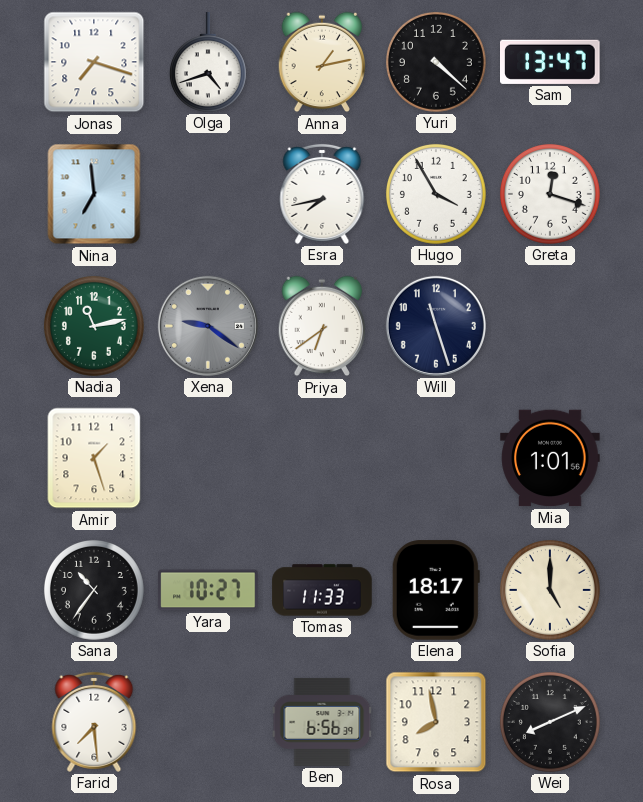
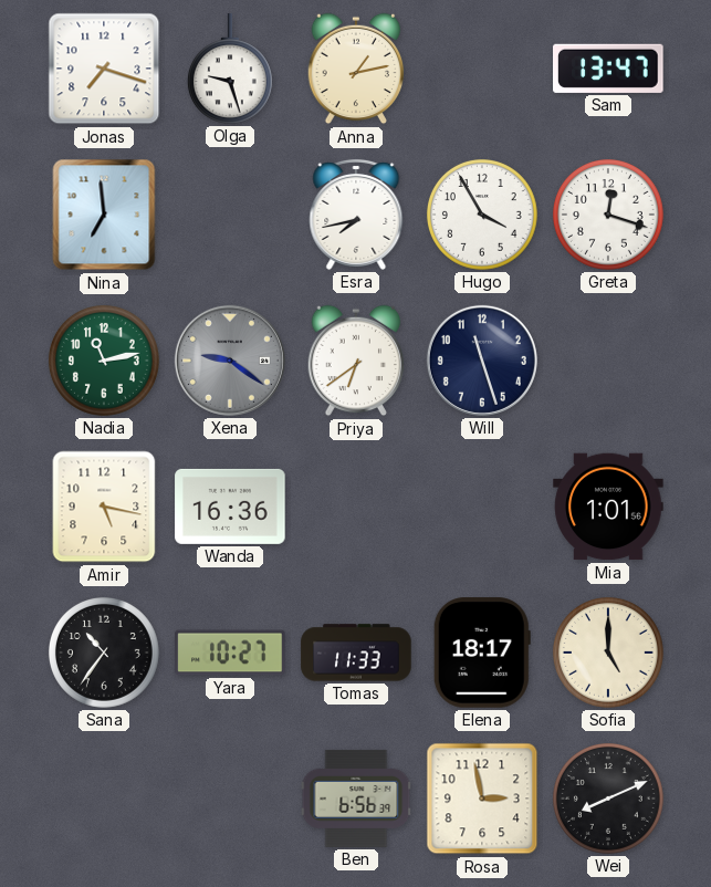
Olga: 4:42 -> 9:27 (230, 69)
Yuri: 4:22 -> none (436, 62)
Amir: 1:27 -> 5:17 (104, 507)
Wanda: none -> 16:36 (230, 507)
Farid: 7:29 -> none (94, 722)
Rosa: 7:58 -> 2:58 (482, 799)
